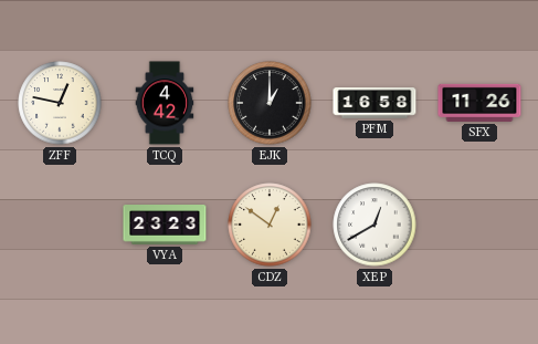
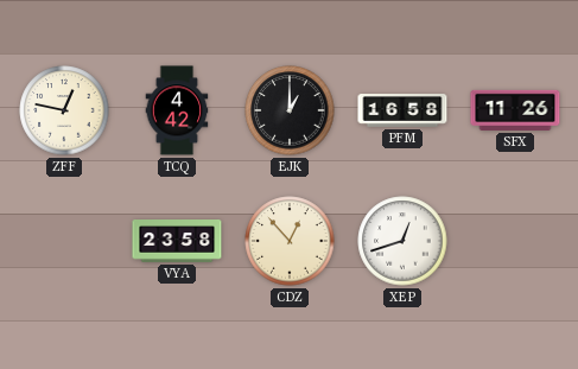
VYA: 23:23 -> 23:58 (177, 242)
CDZ: 12:51 -> 12:53 (290, 241)
XEP: 12:40 -> 12:42 (402, 241)
